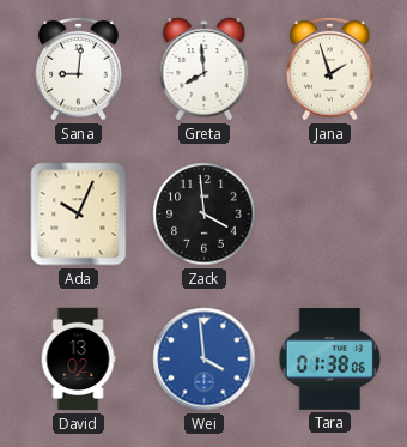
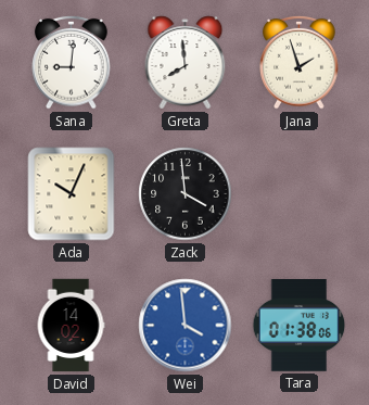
David: 13:02 -> 14:02 (71, 326)
